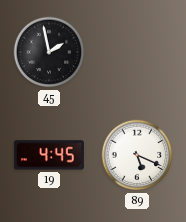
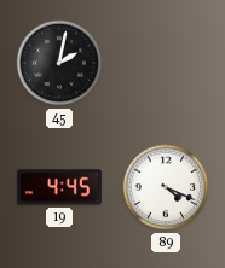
45: 1:58 -> 2:02 (59, 63)
89: 5:19 -> 4:19 (166, 187)
